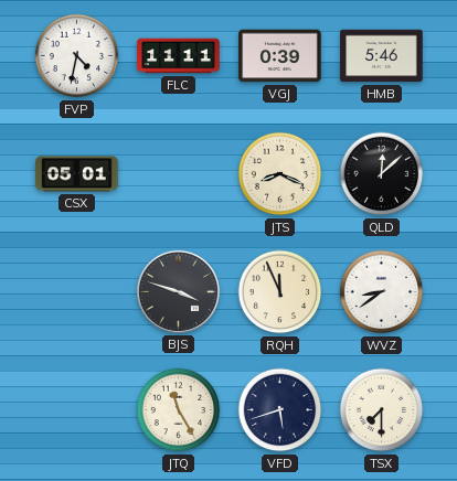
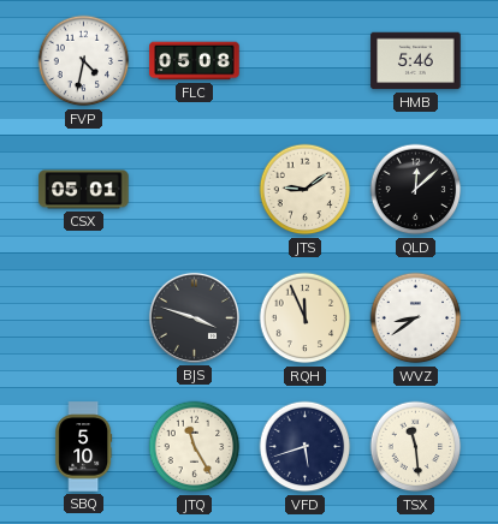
FLC: 11:11 -> 05:08 (195, 61)
VGJ: 0:39 -> none (280, 56)
JTS: 8:19 -> 9:09 (306, 190)
SBQ: none -> 5:10 (84, 447)
TSX: 7:30 -> 11:29 (416, 447)
